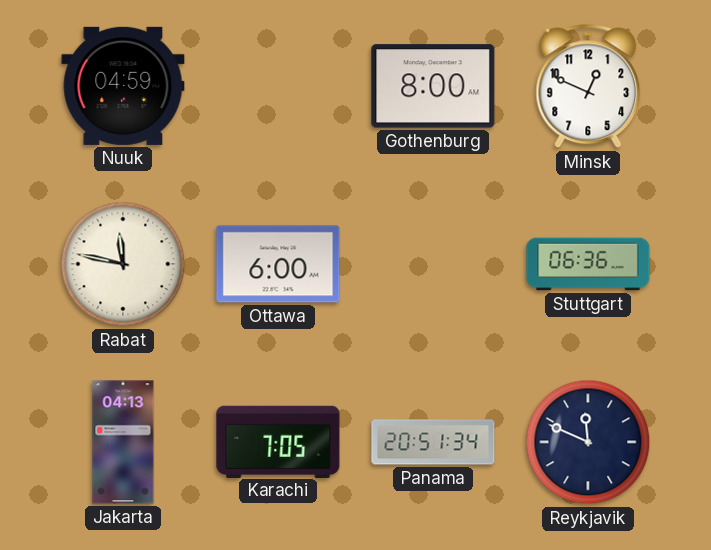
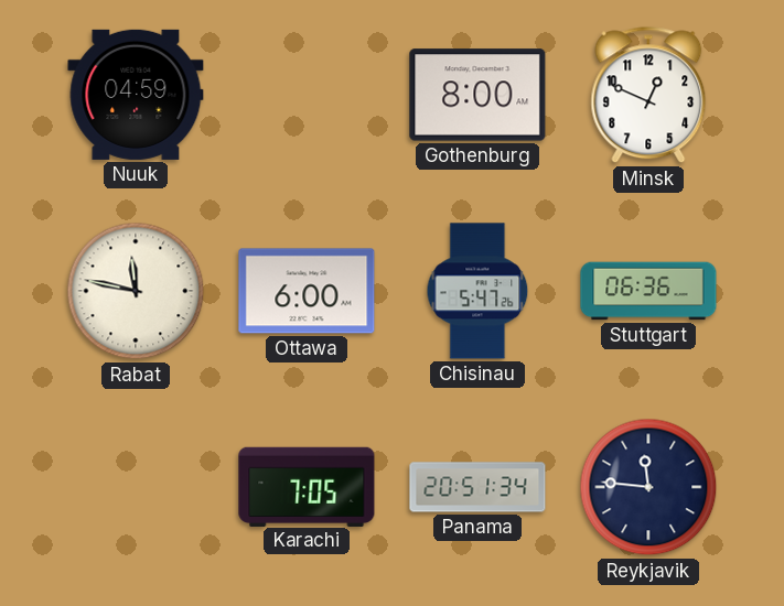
Chisinau: none -> 5:47 (477, 291)
Jakarta: 04:13 -> none (123, 442)
Reykjavik: 11:49 -> 11:46 (648, 487)
